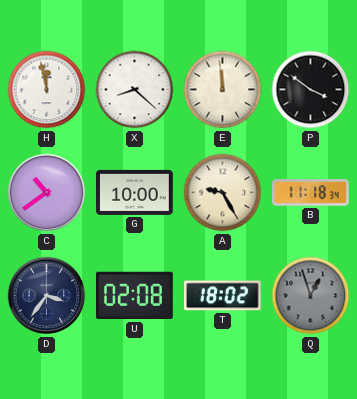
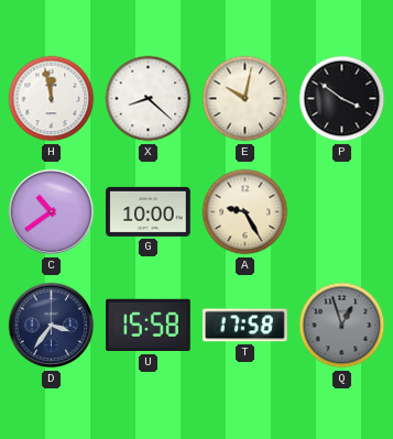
E: 11:59 -> 10:02 (245, 99)
B: 11:18 -> none (311, 193)
U: 02:08 -> 15:58 (149, 326)
T: 18:02 -> 17:58 (245, 326)
